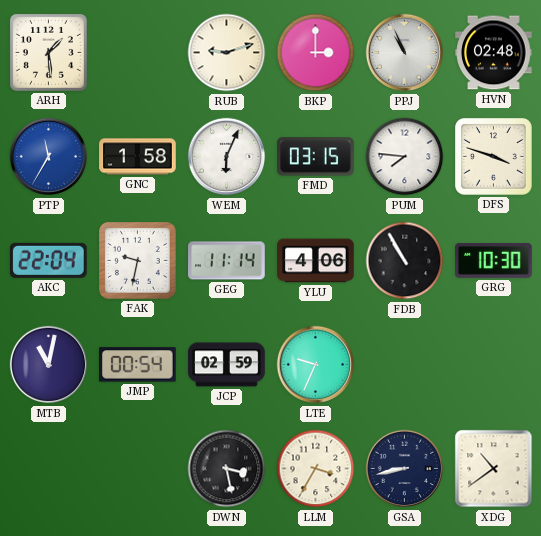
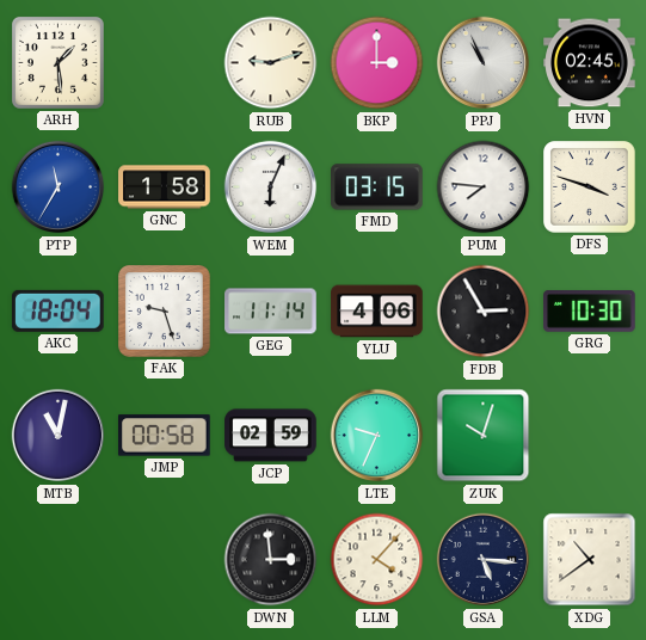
HVN: 02:48 -> 02:45 (590, 63)
AKC: 22:04 -> 18:04 (57, 310)
FAK: 9:32 -> 9:27 (165, 312)
FDB: 10:55 -> 2:55 (484, 312)
JMP: 00:54 -> 00:58 (165, 436)
ZUK: none -> 10:03 (484, 436)
DWN: 3:28 -> 2:59 (271, 560)
LLM: 3:35 -> 4:07 (377, 560)
GSA: 8:43 -> 5:16 (484, 560)
